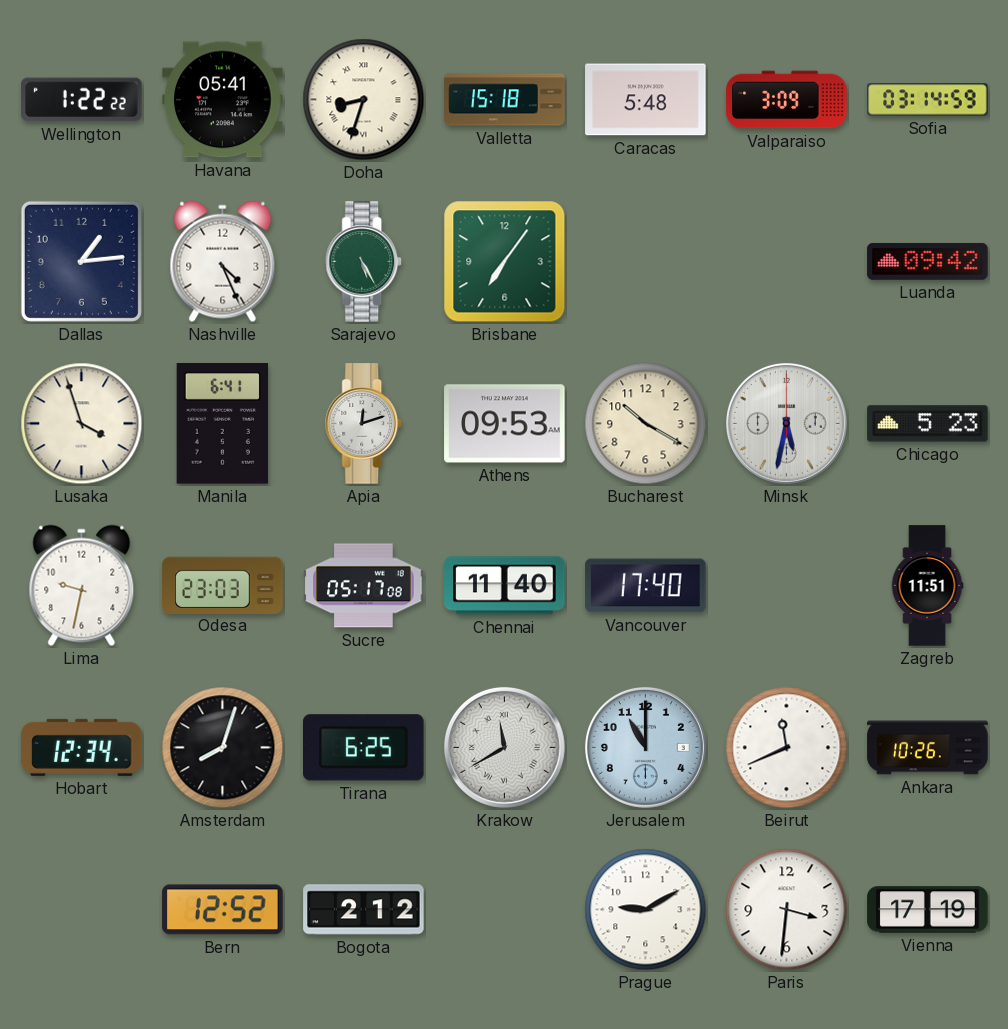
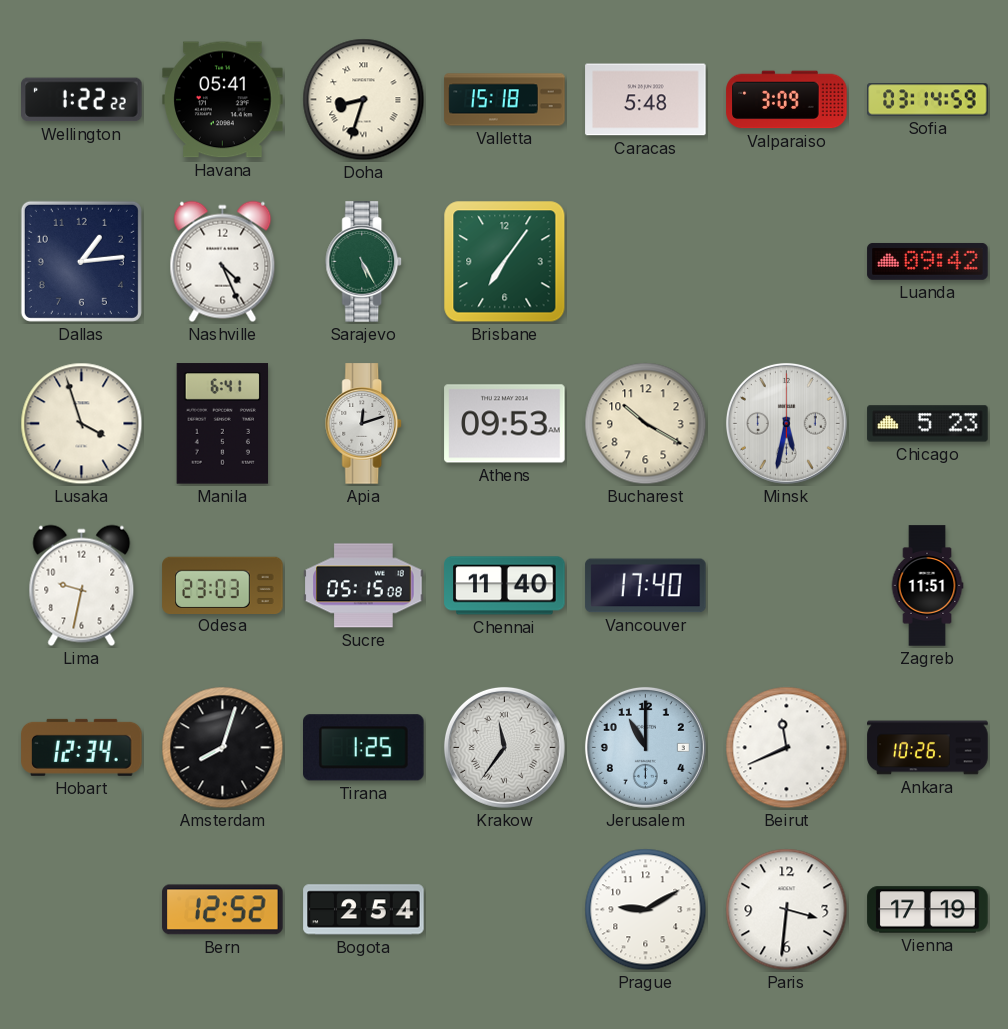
Sucre: 05:17 -> 05:15 (364, 586)
Tirana: 6:25 -> 1:25 (364, 748)
Krakow: 11:40 -> 11:36 (504, 747)
Bogota: 2:12 -> 2:54 (364, 910)
